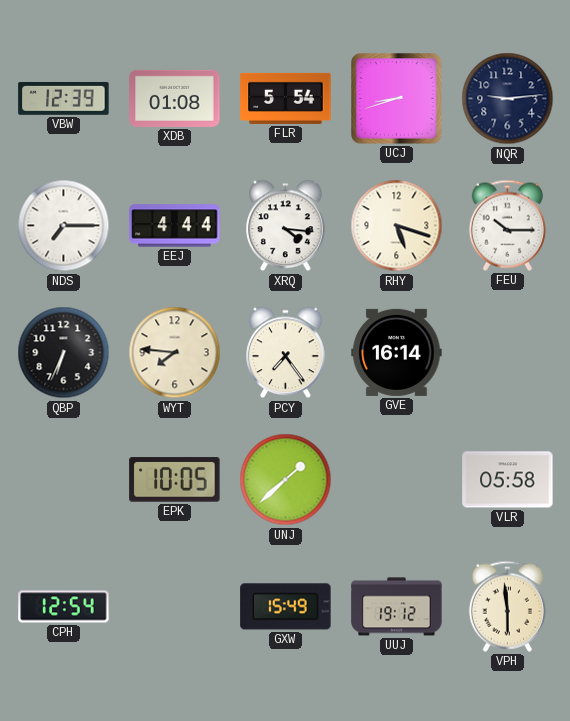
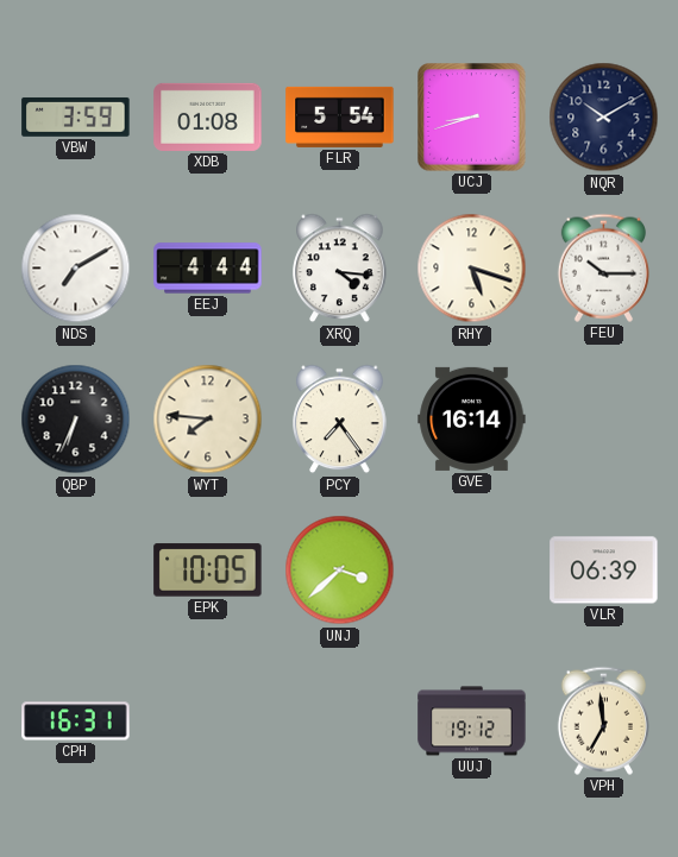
VBW: 12:39 -> 3:59 (76, 116)
NQR: 9:14 -> 10:10 (604, 118)
NDS: 7:15 -> 7:10 (76, 269)
UNJ: 1:38 -> 3:38 (340, 571)
VLR: 05:58 -> 06:39 (604, 571)
CPH: 12:54 -> 16:31 (76, 721)
GXW: 15:49 -> none (286, 607)
VPH: 5:59 -> 6:59 (603, 720)
